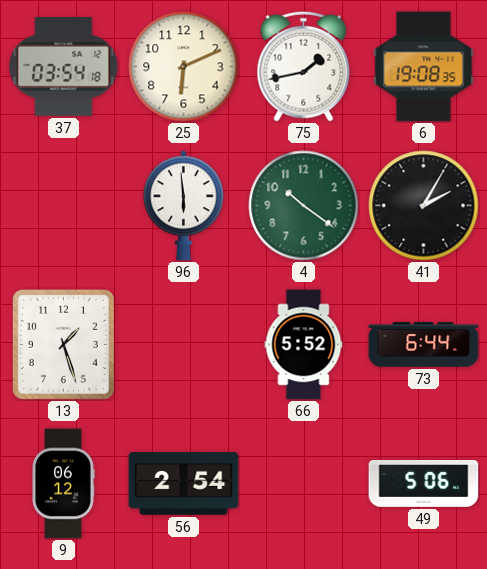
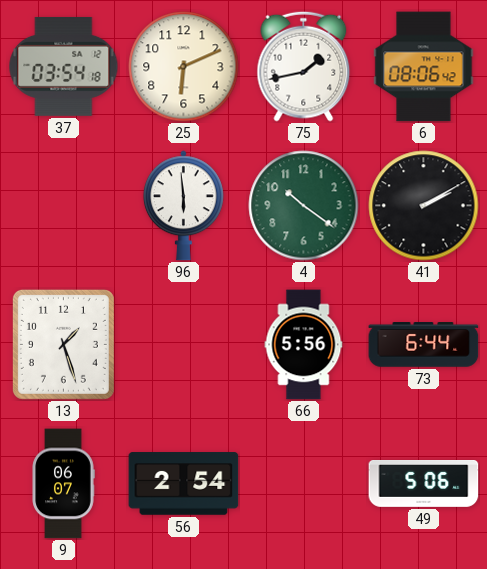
6: 19:08 -> 08:06 (424, 67)
41: 2:05 -> 2:10 (424, 206)
66: 5:52 -> 5:56 (304, 345)
9: 06:12 -> 06:07 (63, 484)
